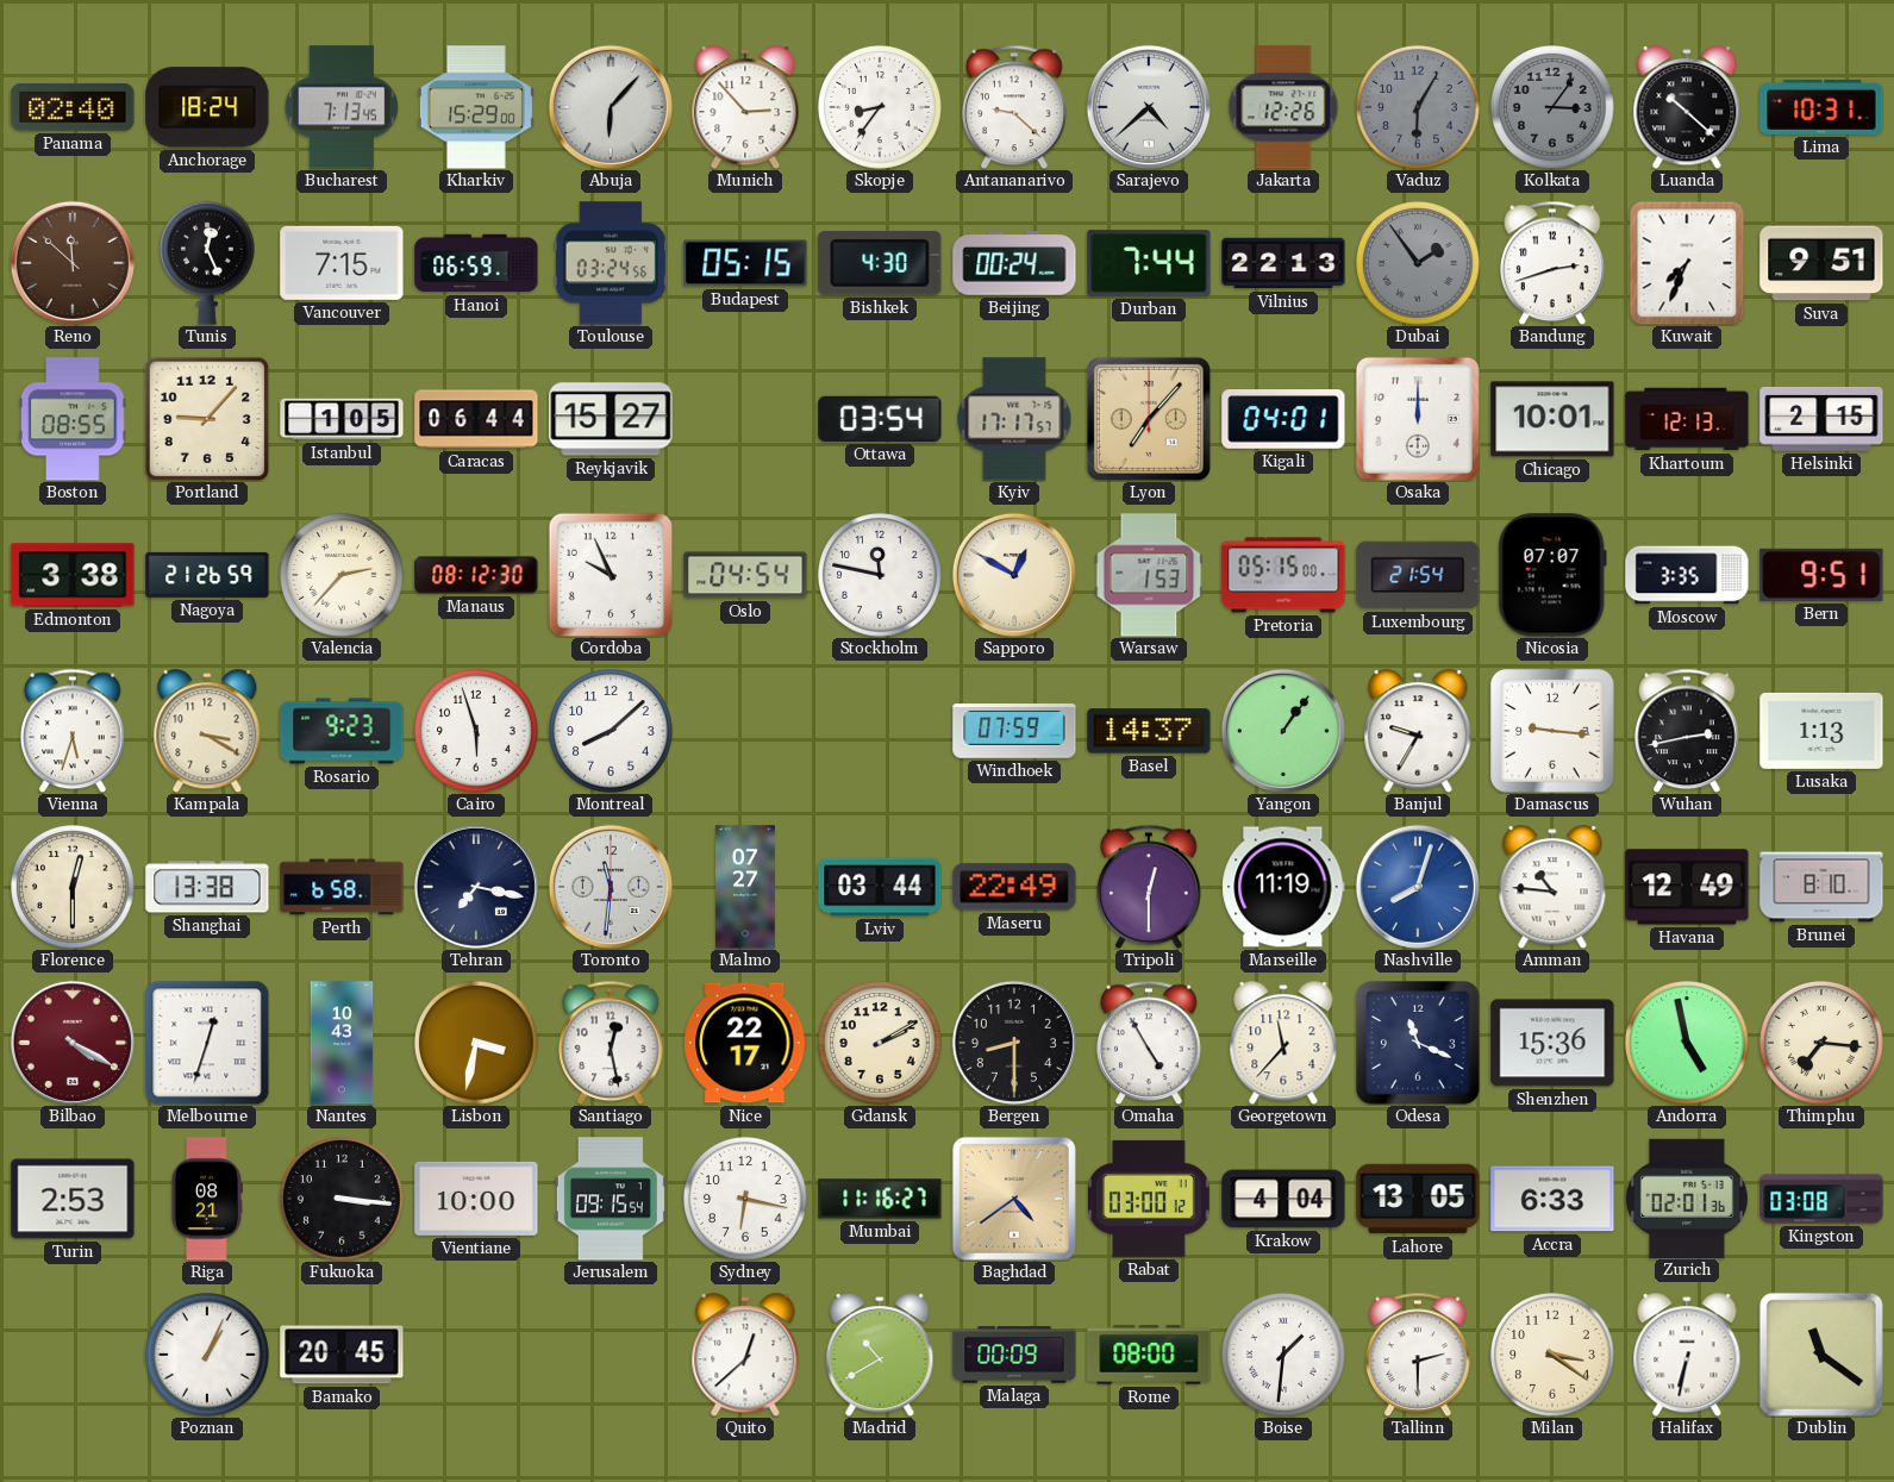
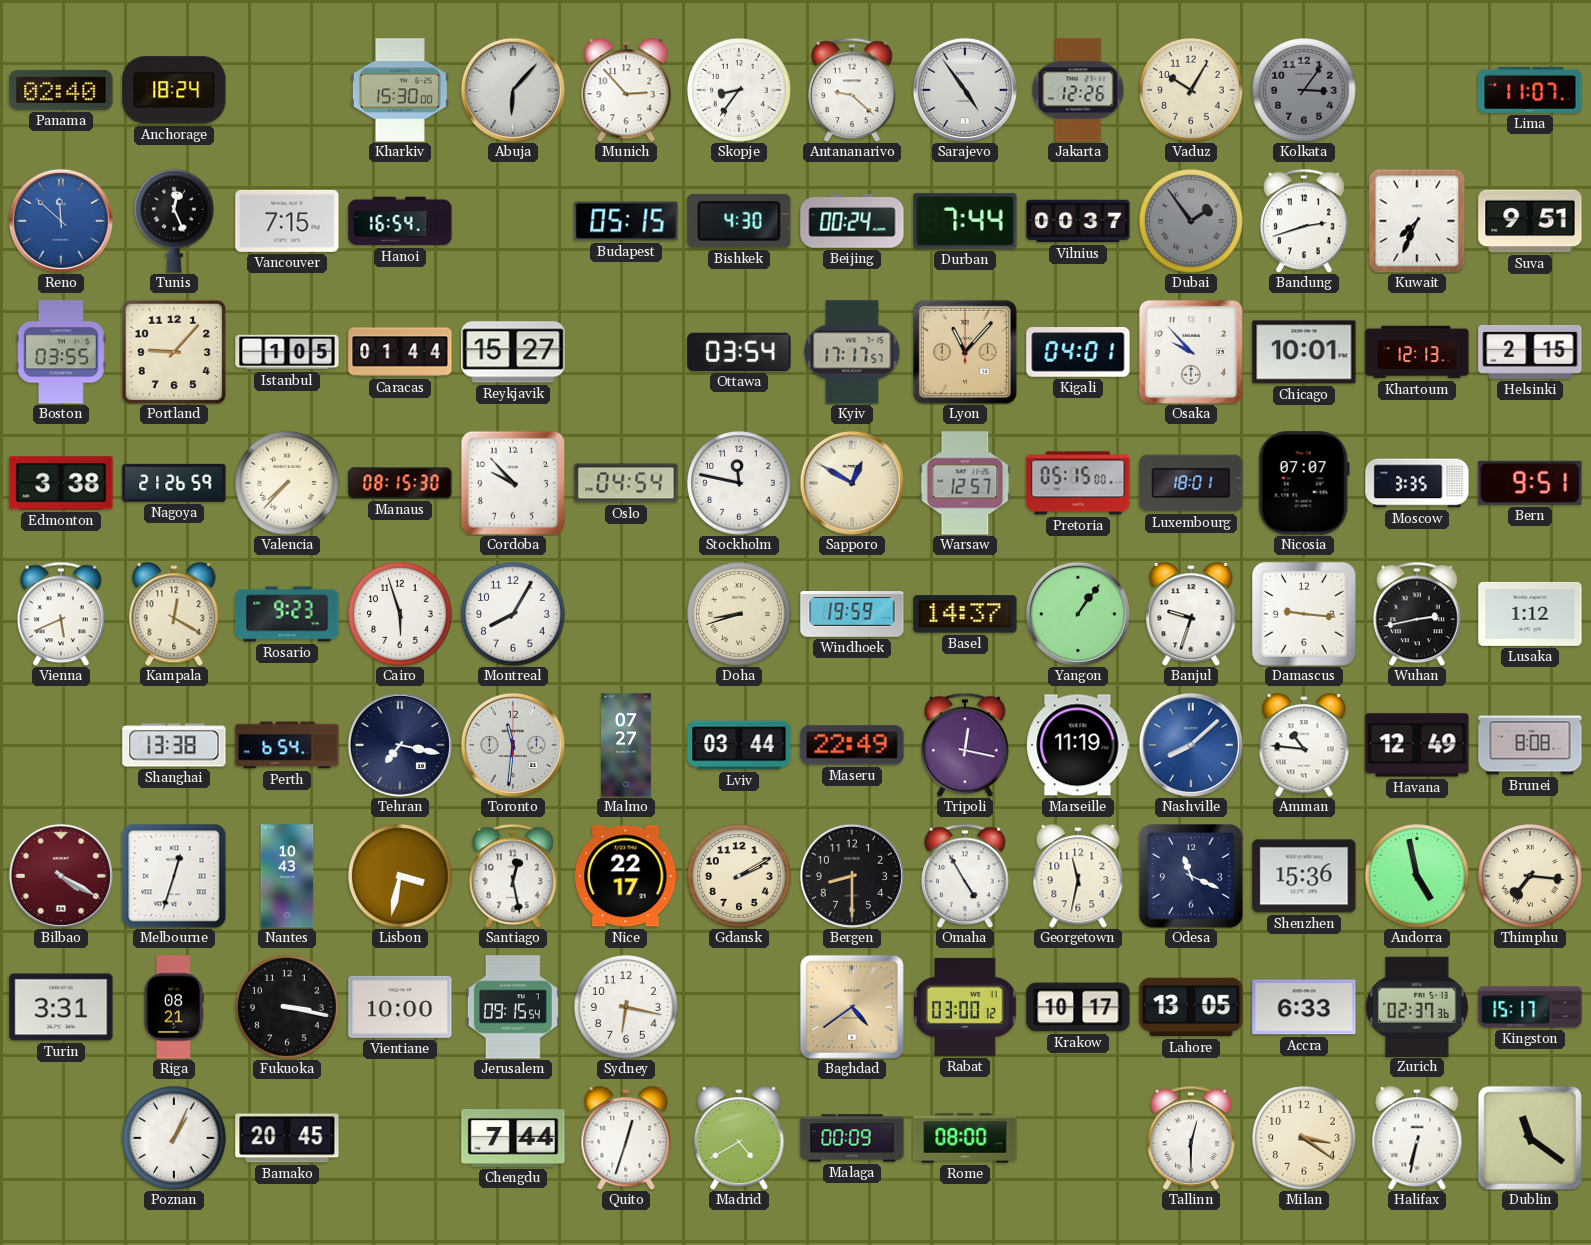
Bucharest: 7:13 -> none (342, 107)
Kharkiv: 15:29 -> 15:30 (400, 90)
Sarajevo: 4:38 -> 4:54 (965, 90)
Vaduz: 6:05 -> 10:05 (1192, 91)
Vaduz dial: grey -> cream (1192, 91)
Luanda: 10:22 -> none (1687, 107)
Lima: 10:31 -> 11:07 (1530, 90)
Reno dial: brown -> blue (61, 221)
Hanoi: 06:59 -> 16:54 (400, 221)
Toulouse: 03:24 -> none (611, 263)
Vilnius: 22:13 -> 00:37 (1078, 221)
Boston: 08:55 -> 03:55 (61, 352)
Caracas: 06:44 -> 01:44 (400, 352)
Lyon: 7:07 -> 11:07 (965, 352)
Osaka: 12:00 -> 9:53 (1191, 352)
Valencia: 2:37 -> 7:37 (288, 484)
Manaus: 08:12 -> 08:15 (400, 483)
Cordoba: 9:56 -> 9:53 (512, 482)
Warsaw: 1:53 -> 12:57 (965, 483)
Luxembourg: 21:54 -> 18:01 (1191, 483)
Vienna: 5:33 -> 5:41 (62, 614)
Kampala: 3:20 -> 12:20 (174, 614)
Montreal: 8:08 -> 8:05 (514, 615)
Doha: none -> 8:42 (740, 615)
Windhoek: 07:59 -> 19:59 (852, 615)
Banjul: 9:35 -> 9:33 (1191, 614)
Lusaka: 1:13 -> 1:12 (1530, 614)
Florence: 12:30 -> none (74, 888)
Perth: 6:58 -> 6:54 (287, 745)
Tripoli: 12:30 -> 12:17 (966, 745)
Nashville: 8:03 -> 8:08 (1191, 745)
Brunei: 8:10 -> 8:08 (1530, 745)
Georgetown: 11:37 -> 11:32 (1078, 876)
Turin: 2:53 -> 3:31 (61, 1007)
Fukuoka: 3:16 -> 3:17 (288, 1008)
Mumbai: 11:16 -> none (880, 1199)
Krakow: 4:04 -> 10:17 (1078, 1007)
Zurich: 02:01 -> 02:37 (1417, 1006)
Kingston: 03:08 -> 15:17 (1530, 1007)
Chengdu: none -> 7:44 (513, 1138)
Quito: 12:38 -> 12:33 (626, 1138)
Madrid: 10:40 -> 4:40 (739, 1138)
Boise: 1:31 -> none (1284, 1356)
Tallinn: 2:30 -> 12:30 (1192, 1138)
